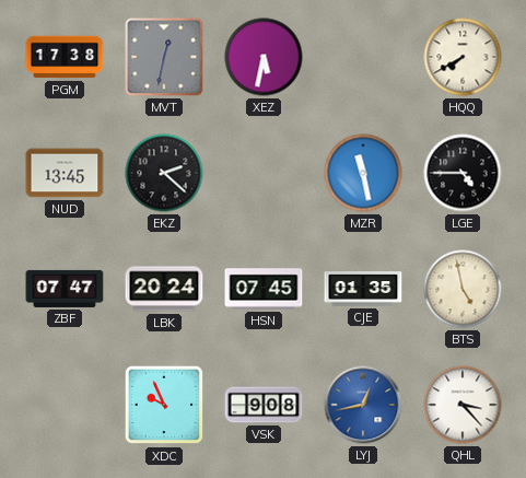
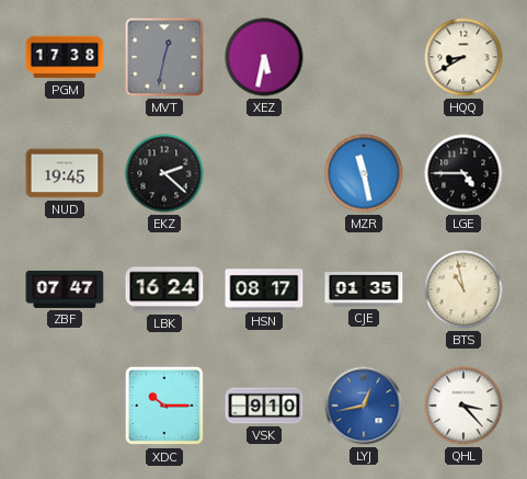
HQQ: 7:40 -> 8:40 (463, 57)
NUD: 13:45 -> 19:45 (65, 173)
LBK: 20:24 -> 16:24 (164, 289)
HSN: 07:45 -> 08:17 (264, 289)
BTS: 4:58 -> 10:58 (463, 289)
XDC: 9:56 -> 10:15 (164, 406)
VSK: 9:08 -> 9:10 (264, 406)
